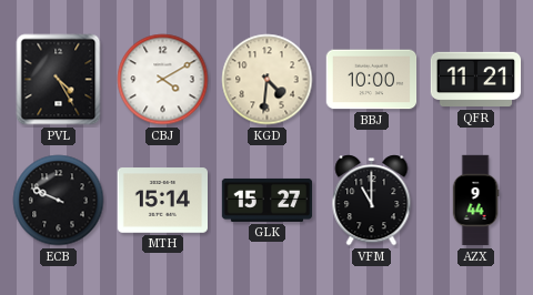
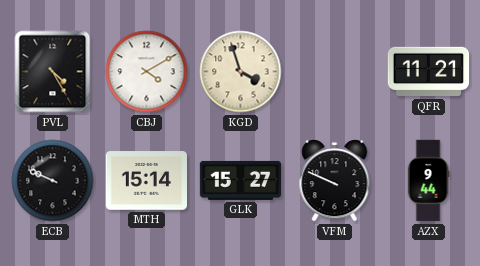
KGD: 4:31 -> 3:57 (241, 72)
BBJ: 10:00 -> none (372, 80)
VFM: 11:00 -> 9:49 (335, 181)
